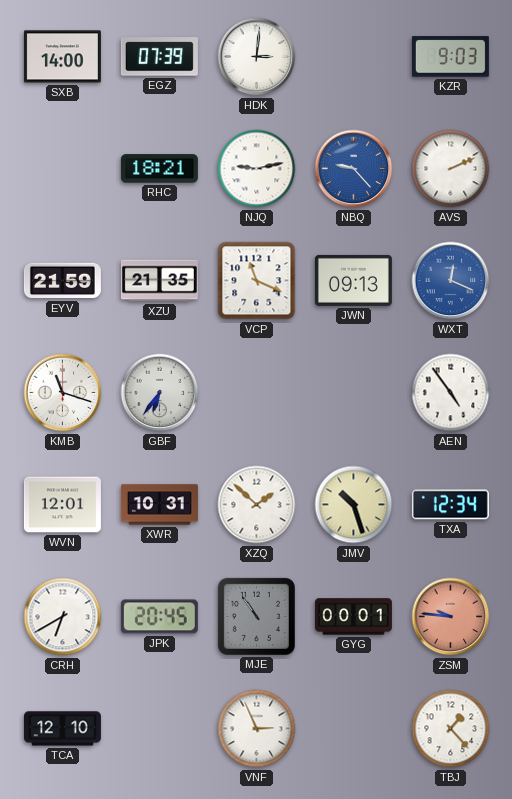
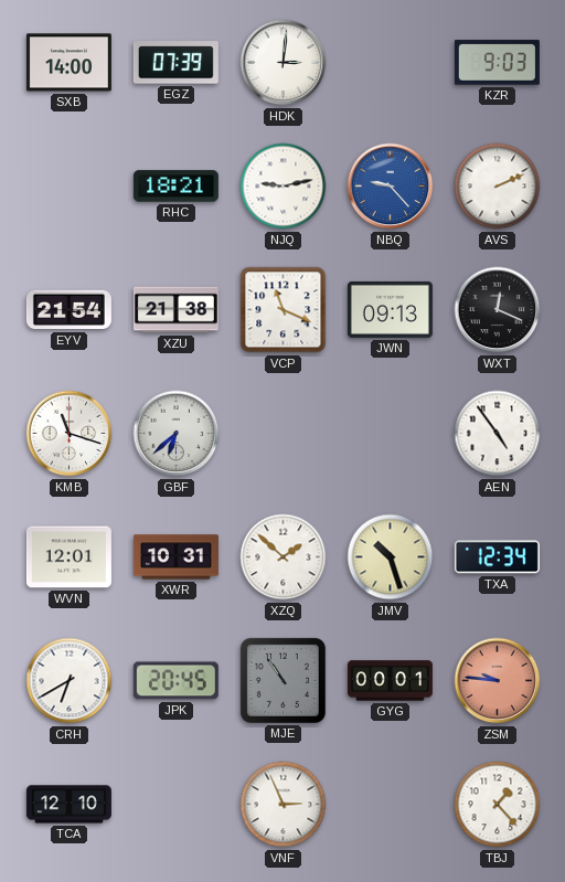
EYV: 21:59 -> 21:54 (68, 310)
XZU: 21:35 -> 21:38 (175, 310)
WXT dial: blue -> black (498, 310)
GBF: 6:36 -> 6:38 (177, 434)
